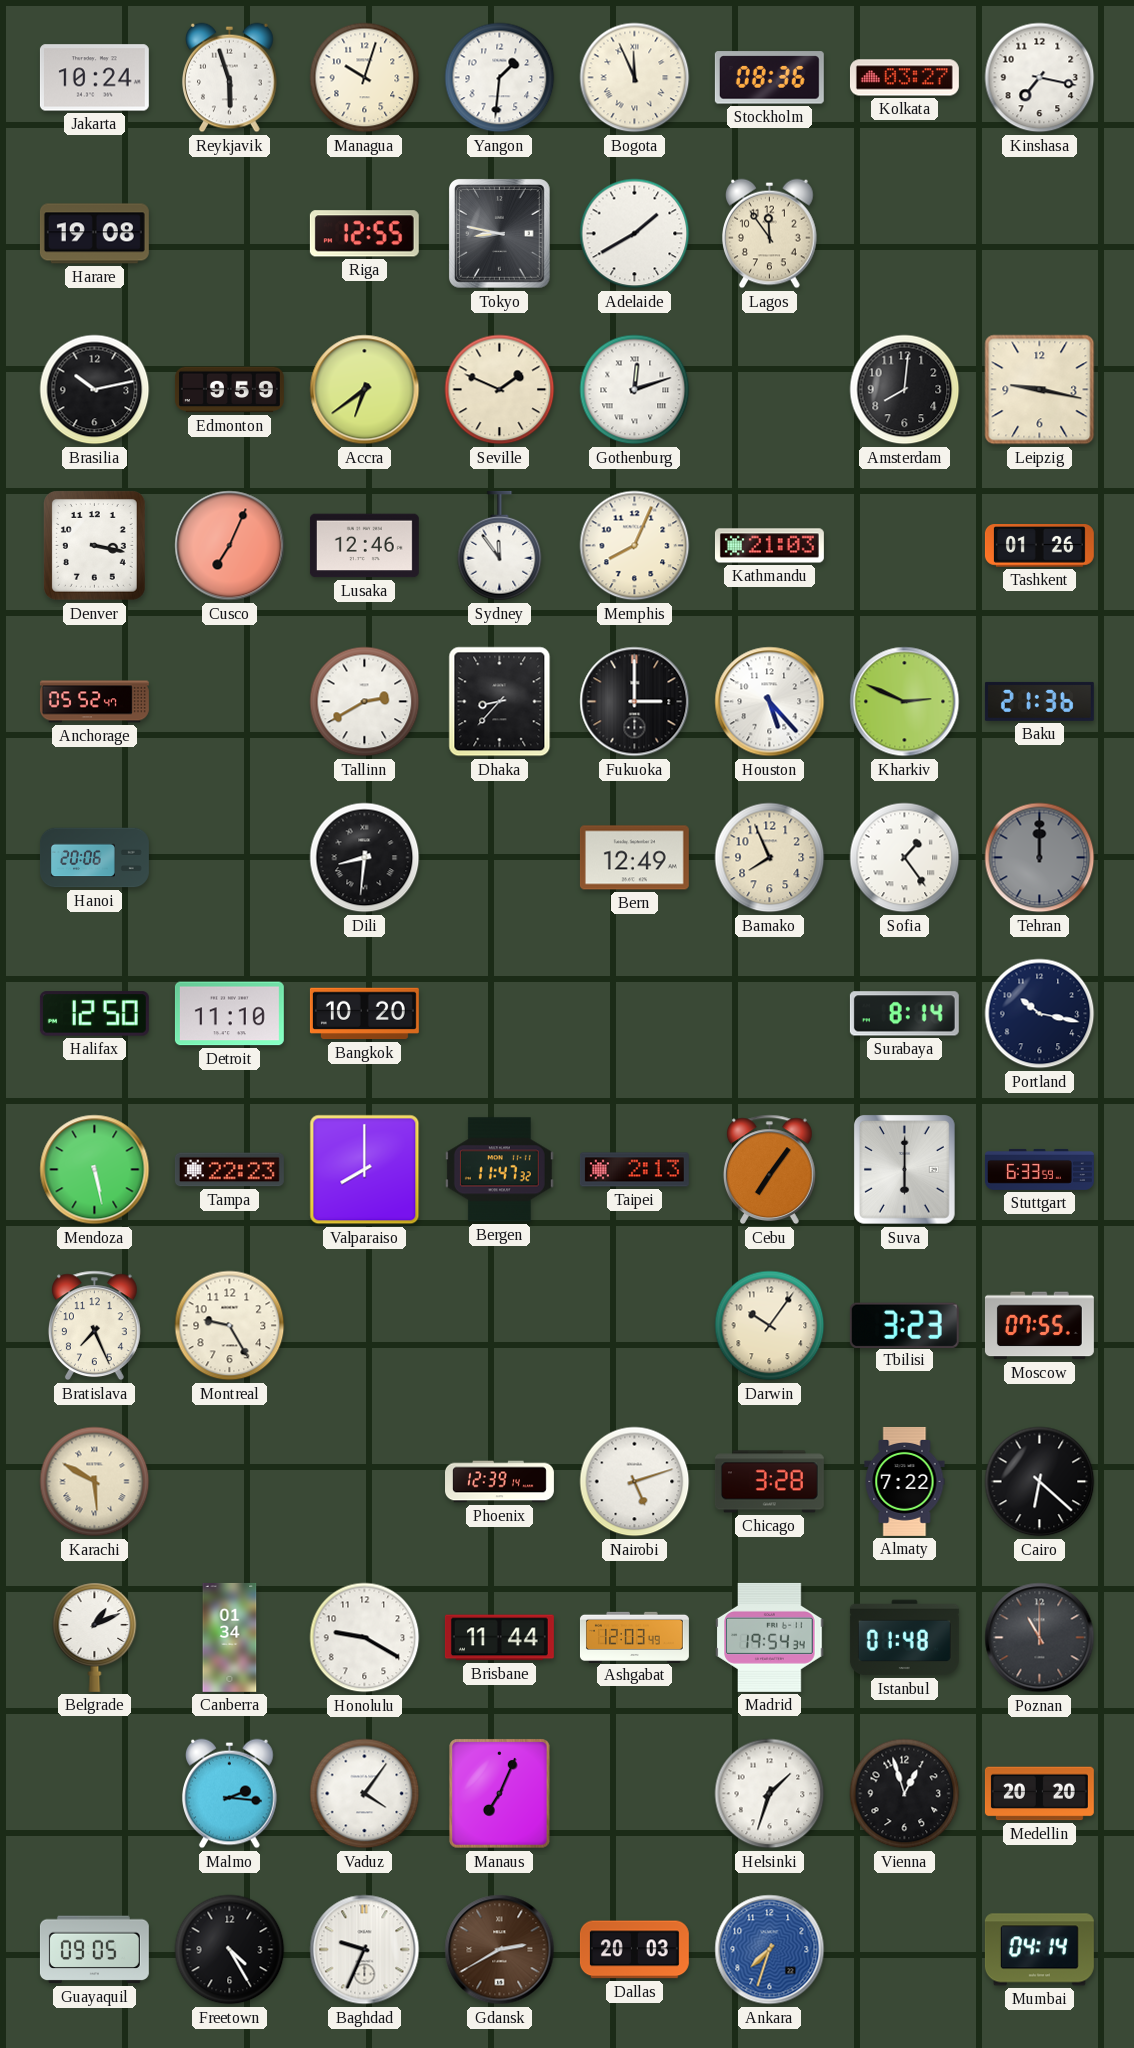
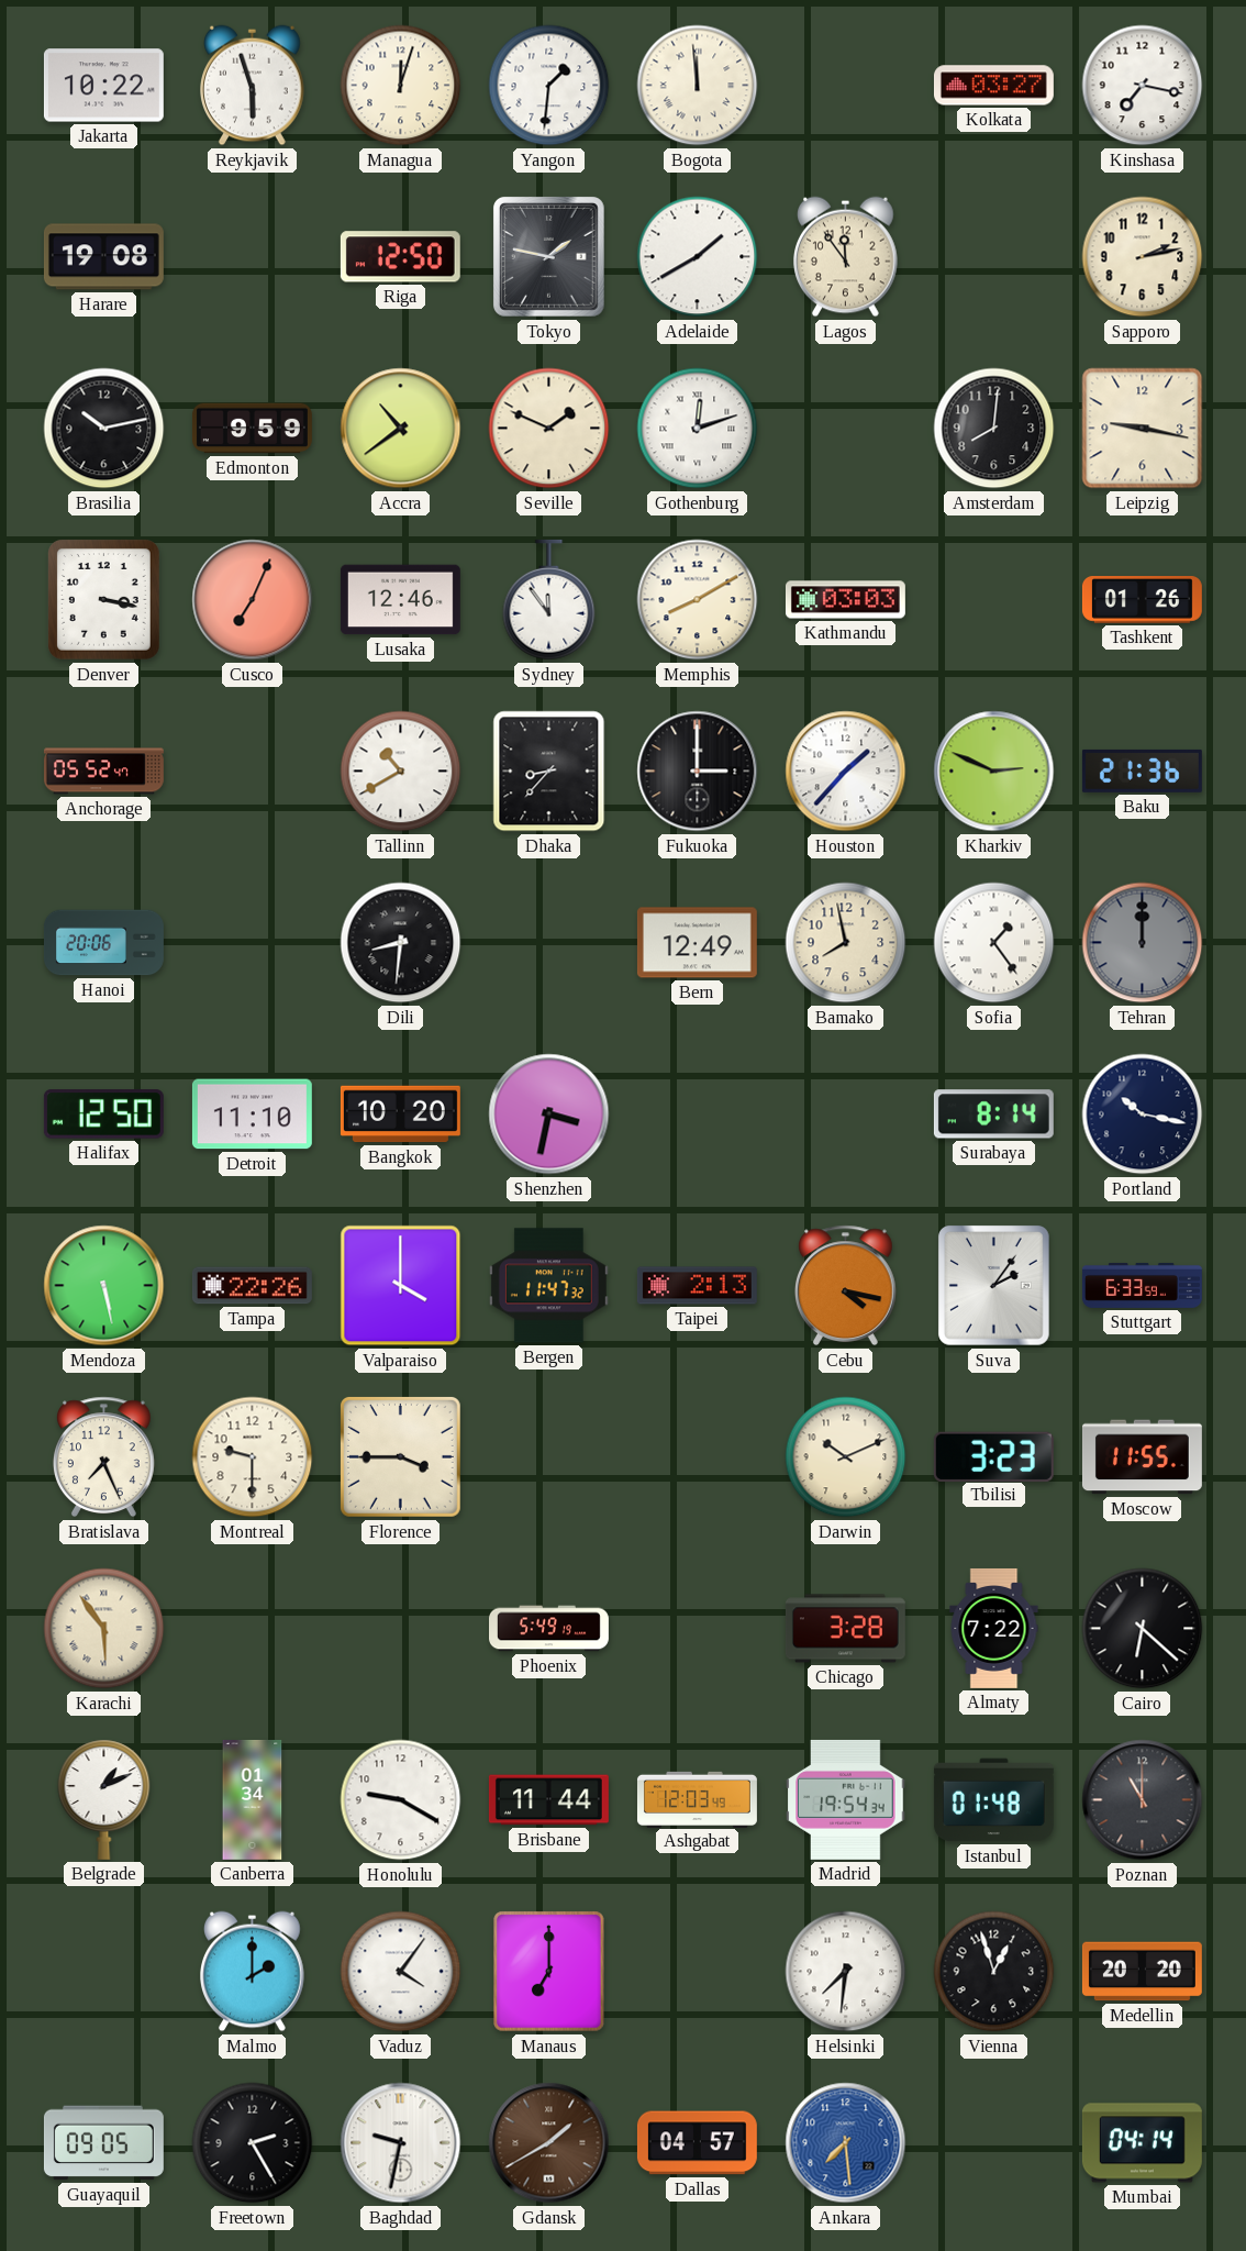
Jakarta: 10:24 -> 10:22 (103, 86)
Managua: 10:03 -> 12:03 (401, 86)
Bogota: 11:56 -> 11:59 (698, 86)
Stockholm: 08:36 -> none (769, 78)
Riga: 12:55 -> 12:50 (400, 257)
Tokyo: 8:47 -> 1:47 (549, 257)
Sapporo: none -> 2:13 (1143, 257)
Accra: 6:39 -> 10:39 (401, 429)
Memphis: 8:04 -> 8:10 (698, 600)
Kathmandu: 21:03 -> 03:03 (845, 600)
Tallinn: 2:40 -> 10:40 (401, 772)
Houston: 5:23 -> 1:37 (846, 772)
Bamako: 7:56 -> 7:58 (846, 943)
Shenzhen: none -> 3:32 (549, 1115)
Tampa: 22:23 -> 22:26 (252, 1286)
Valparaiso: 8:00 -> 4:00 (401, 1286)
Cebu: 7:06 -> 4:17 (845, 1286)
Suva: 6:00 -> 2:06 (994, 1286)
Montreal: 9:25 -> 9:30 (253, 1457)
Florence: none -> 3:45 (400, 1456)
Darwin: 10:06 -> 10:11 (846, 1457)
Moscow: 07:55 -> 11:55 (1142, 1457)
Karachi: 5:50 -> 5:54 (104, 1629)
Phoenix: 12:39 -> 5:49 (549, 1629)
Nairobi: 5:12 -> none (635, 1482)
Malmo: 2:16 -> 2:00 (253, 1972)
Manaus: 7:04 -> 7:00 (549, 1972)
Helsinki: 1:33 -> 7:31 (846, 1972)
Freetown: 4:25 -> 2:25 (253, 2143)
Baghdad: 9:34 -> 9:32 (401, 2143)
Gdansk: 2:40 -> 1:40 (549, 2143)
Dallas: 20:03 -> 04:57 (697, 2143)
Ankara: 7:33 -> 7:29 (846, 2143)
